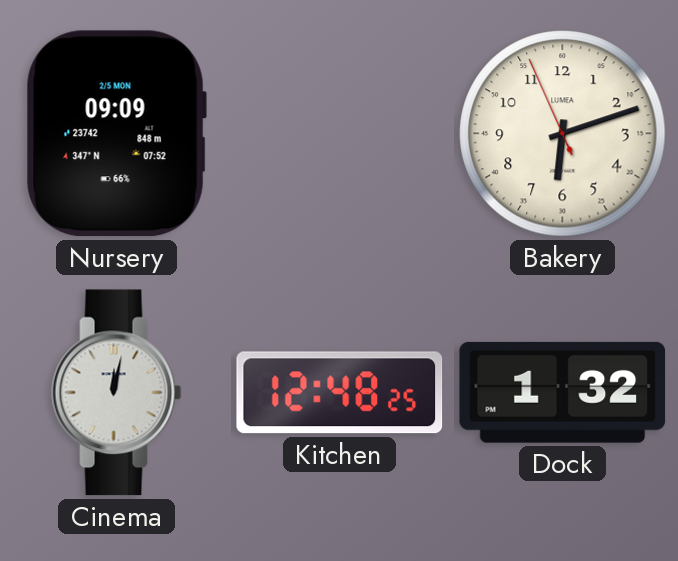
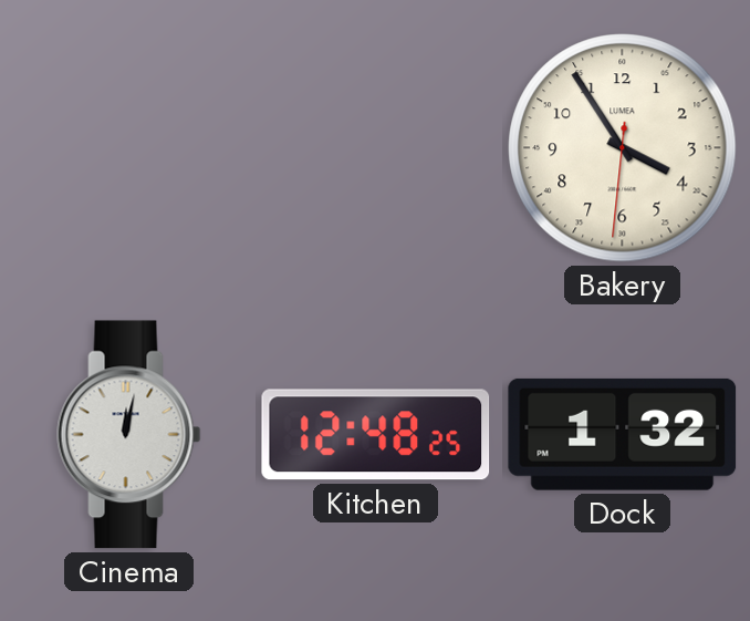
Nursery: 09:09 -> none (116, 134)
Bakery: 6:11 -> 3:54 (623, 148)
